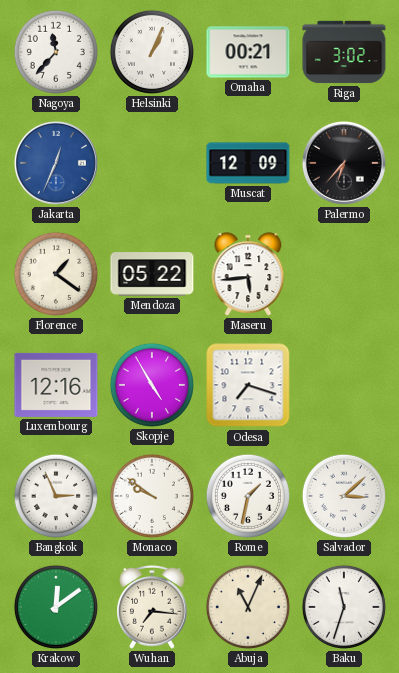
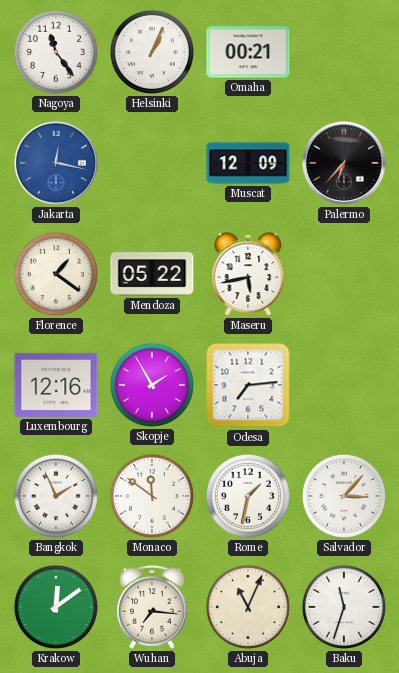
Nagoya: 11:37 -> 11:24 (56, 52)
Riga: 3:02 -> none (344, 52)
Jakarta: 12:34 -> 12:17 (56, 163)
Maseru: 5:44 -> 5:43 (248, 274)
Skopje: 4:55 -> 1:55 (152, 385)
Odesa: 7:18 -> 7:14 (248, 385)
Bangkok: 2:56 -> 1:56 (56, 496)
Monaco: 9:51 -> 11:51 (152, 496)
Salvador: 3:08 -> 3:07 (344, 496)
